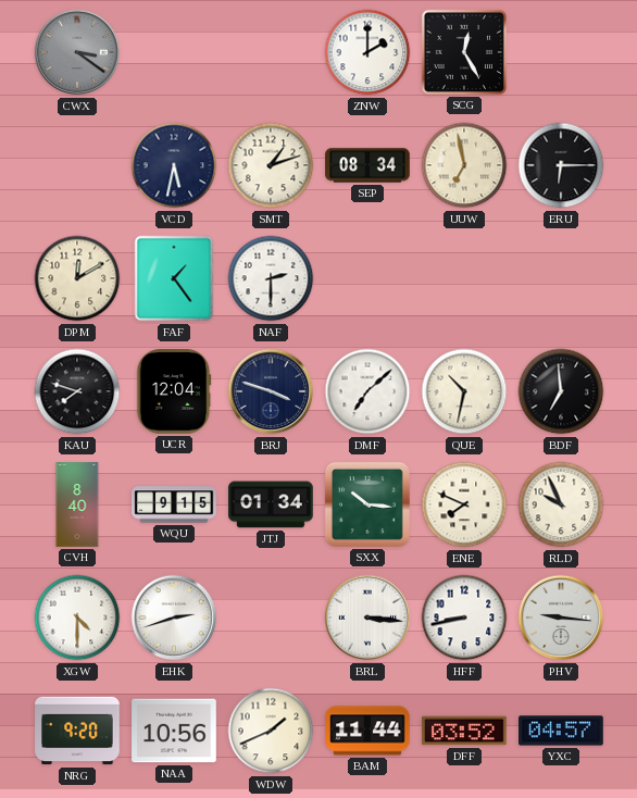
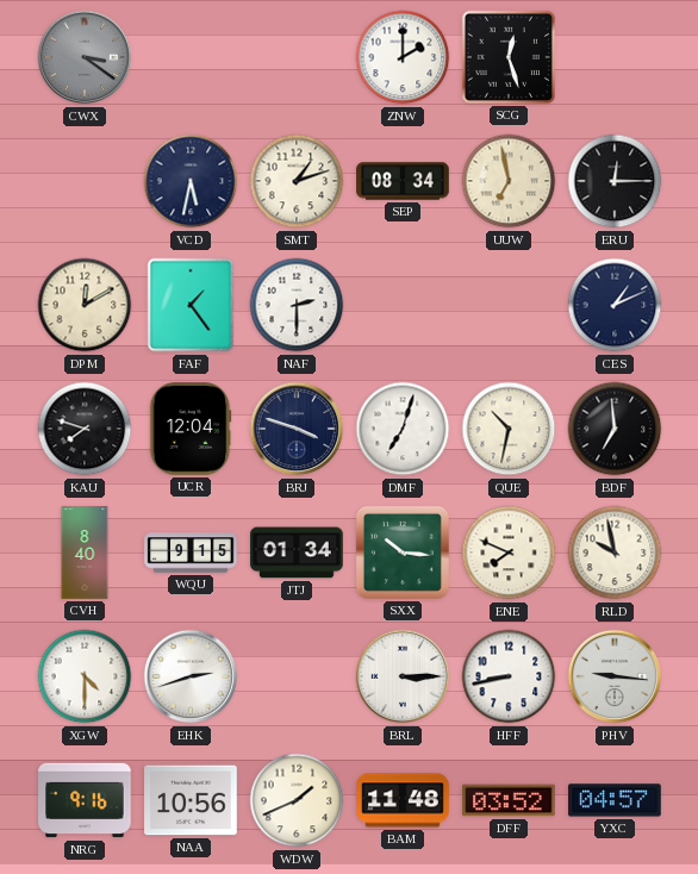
SCG: 12:25 -> 12:27 (509, 57)
ERU: 6:15 -> 12:15 (615, 181)
CES: none -> 1:11 (615, 305)
DMF: 7:08 -> 7:03 (403, 429)
RLD: 9:56 -> 9:58 (615, 553)
BRL: 3:16 -> 3:15 (403, 676)
NRG: 9:20 -> 9:16 (85, 800)
BAM: 11:44 -> 11:48 (403, 800)
